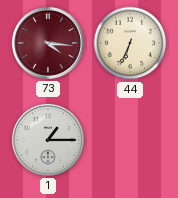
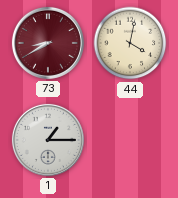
73: 4:16 -> 8:40 (48, 43)
44: 6:34 -> 4:02 (130, 43)
